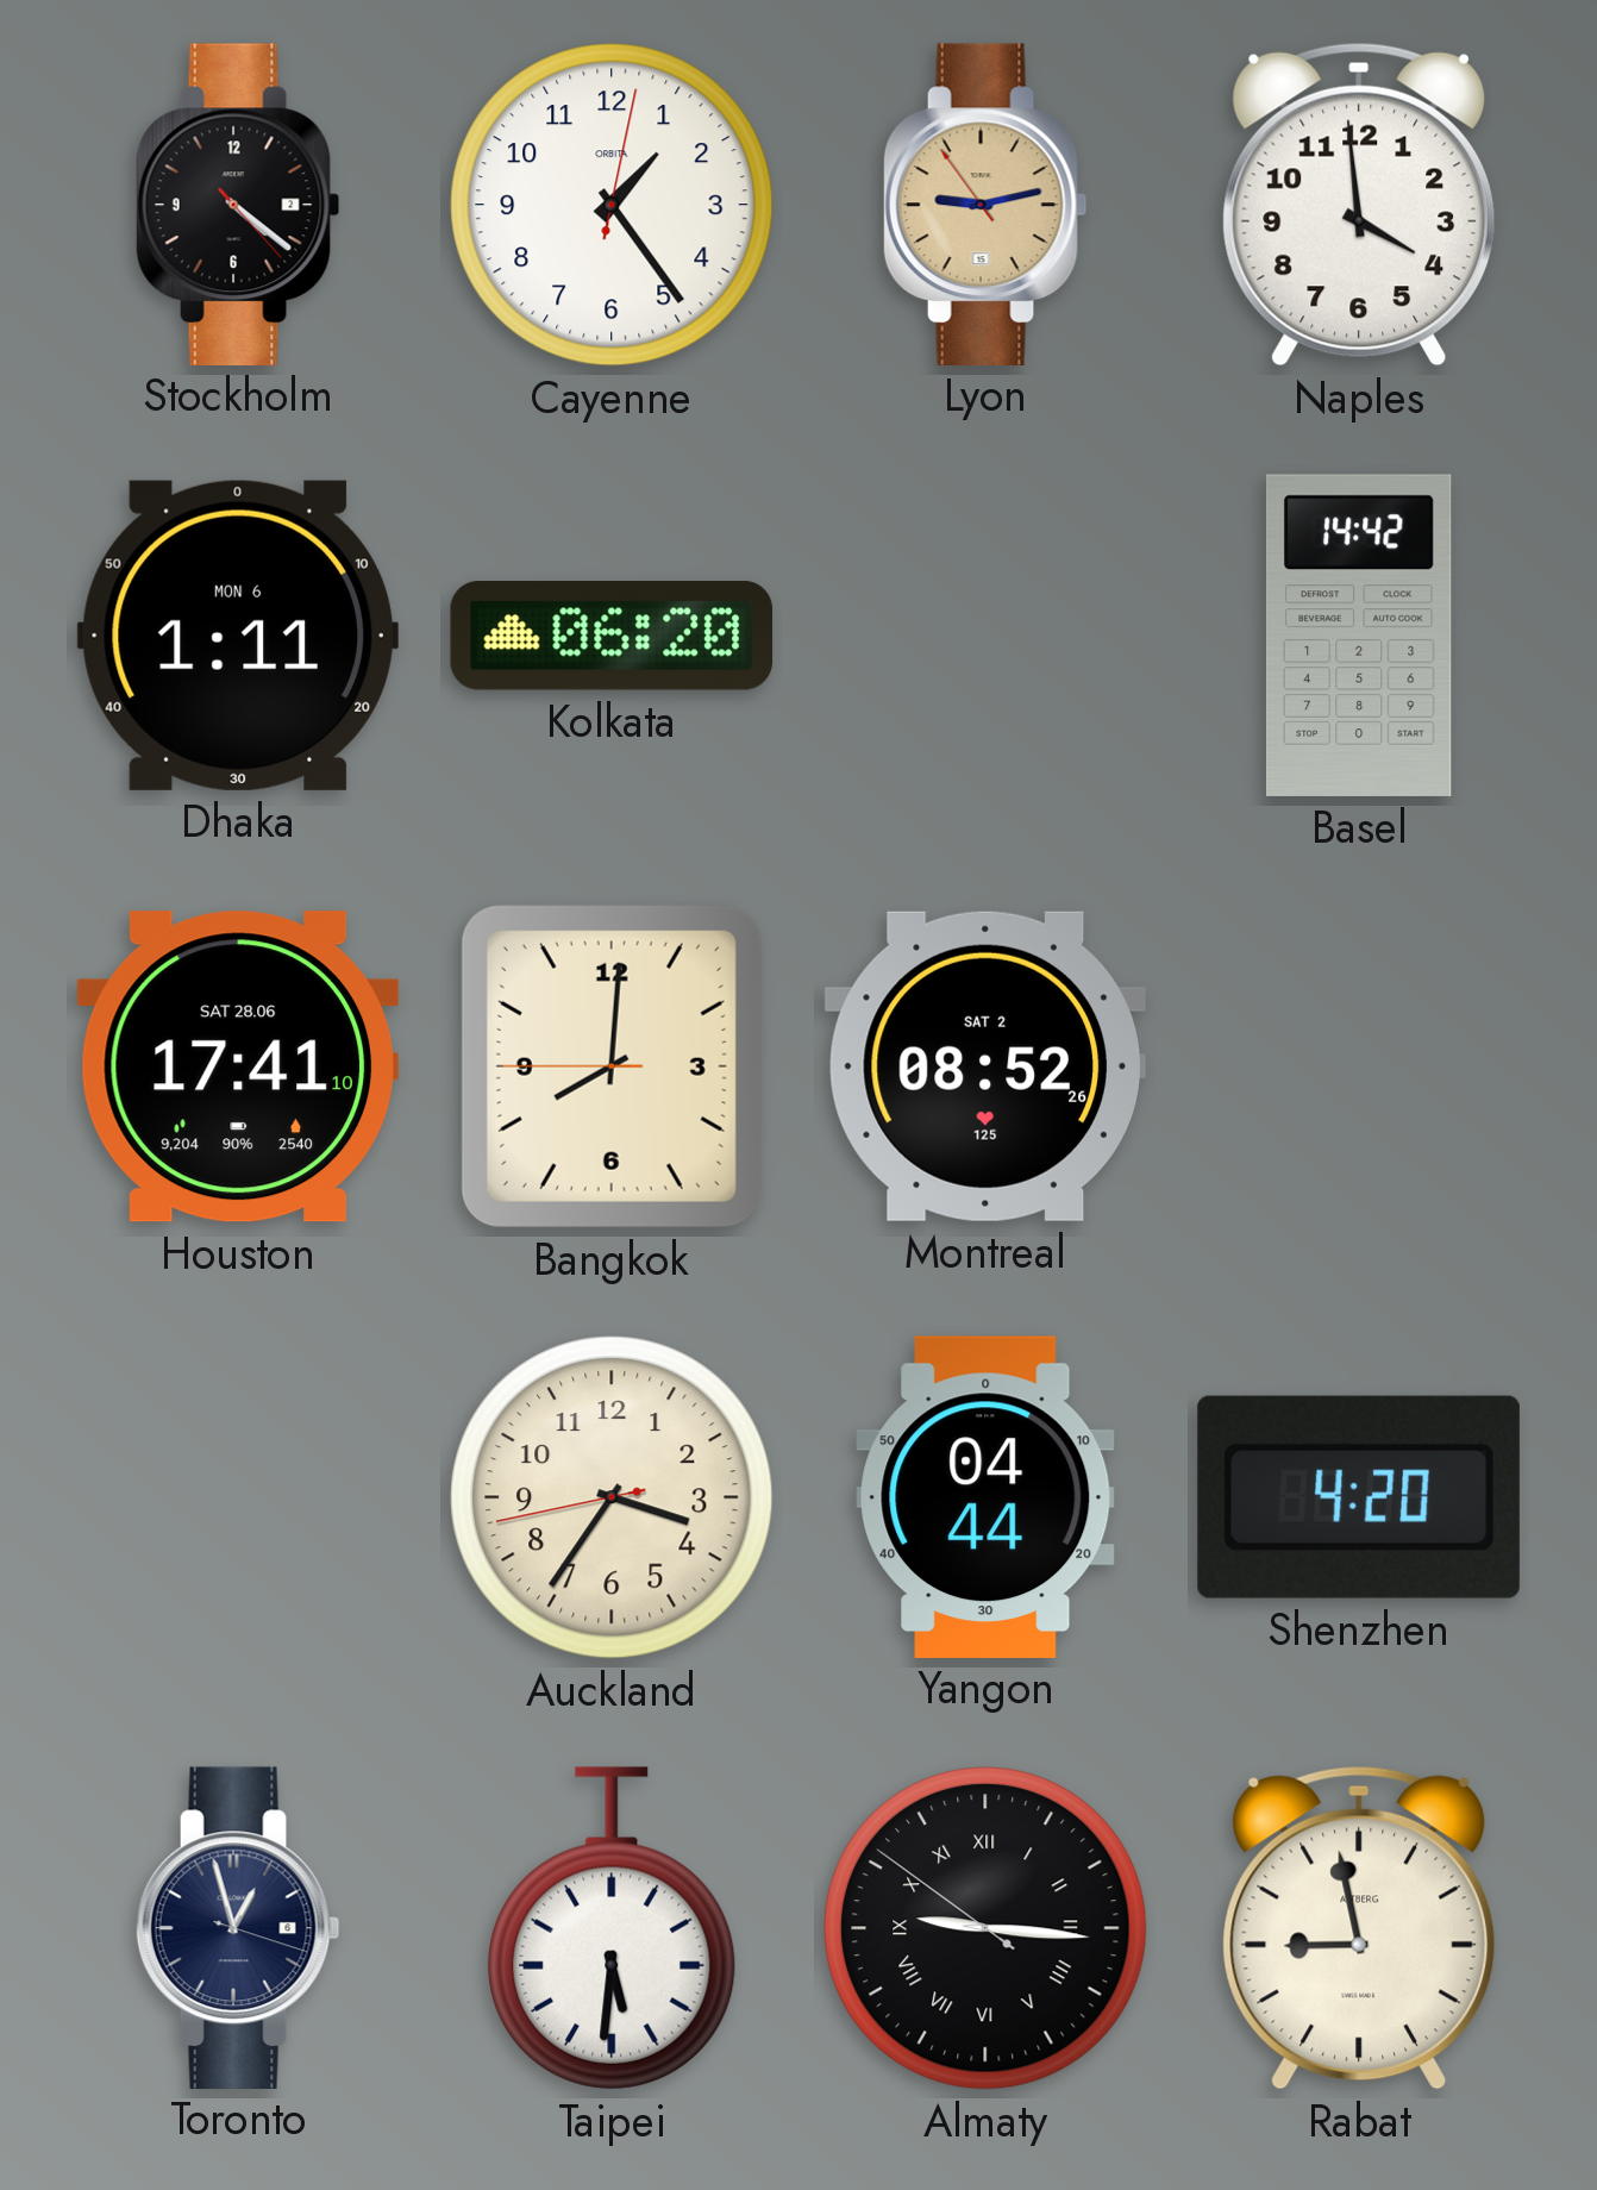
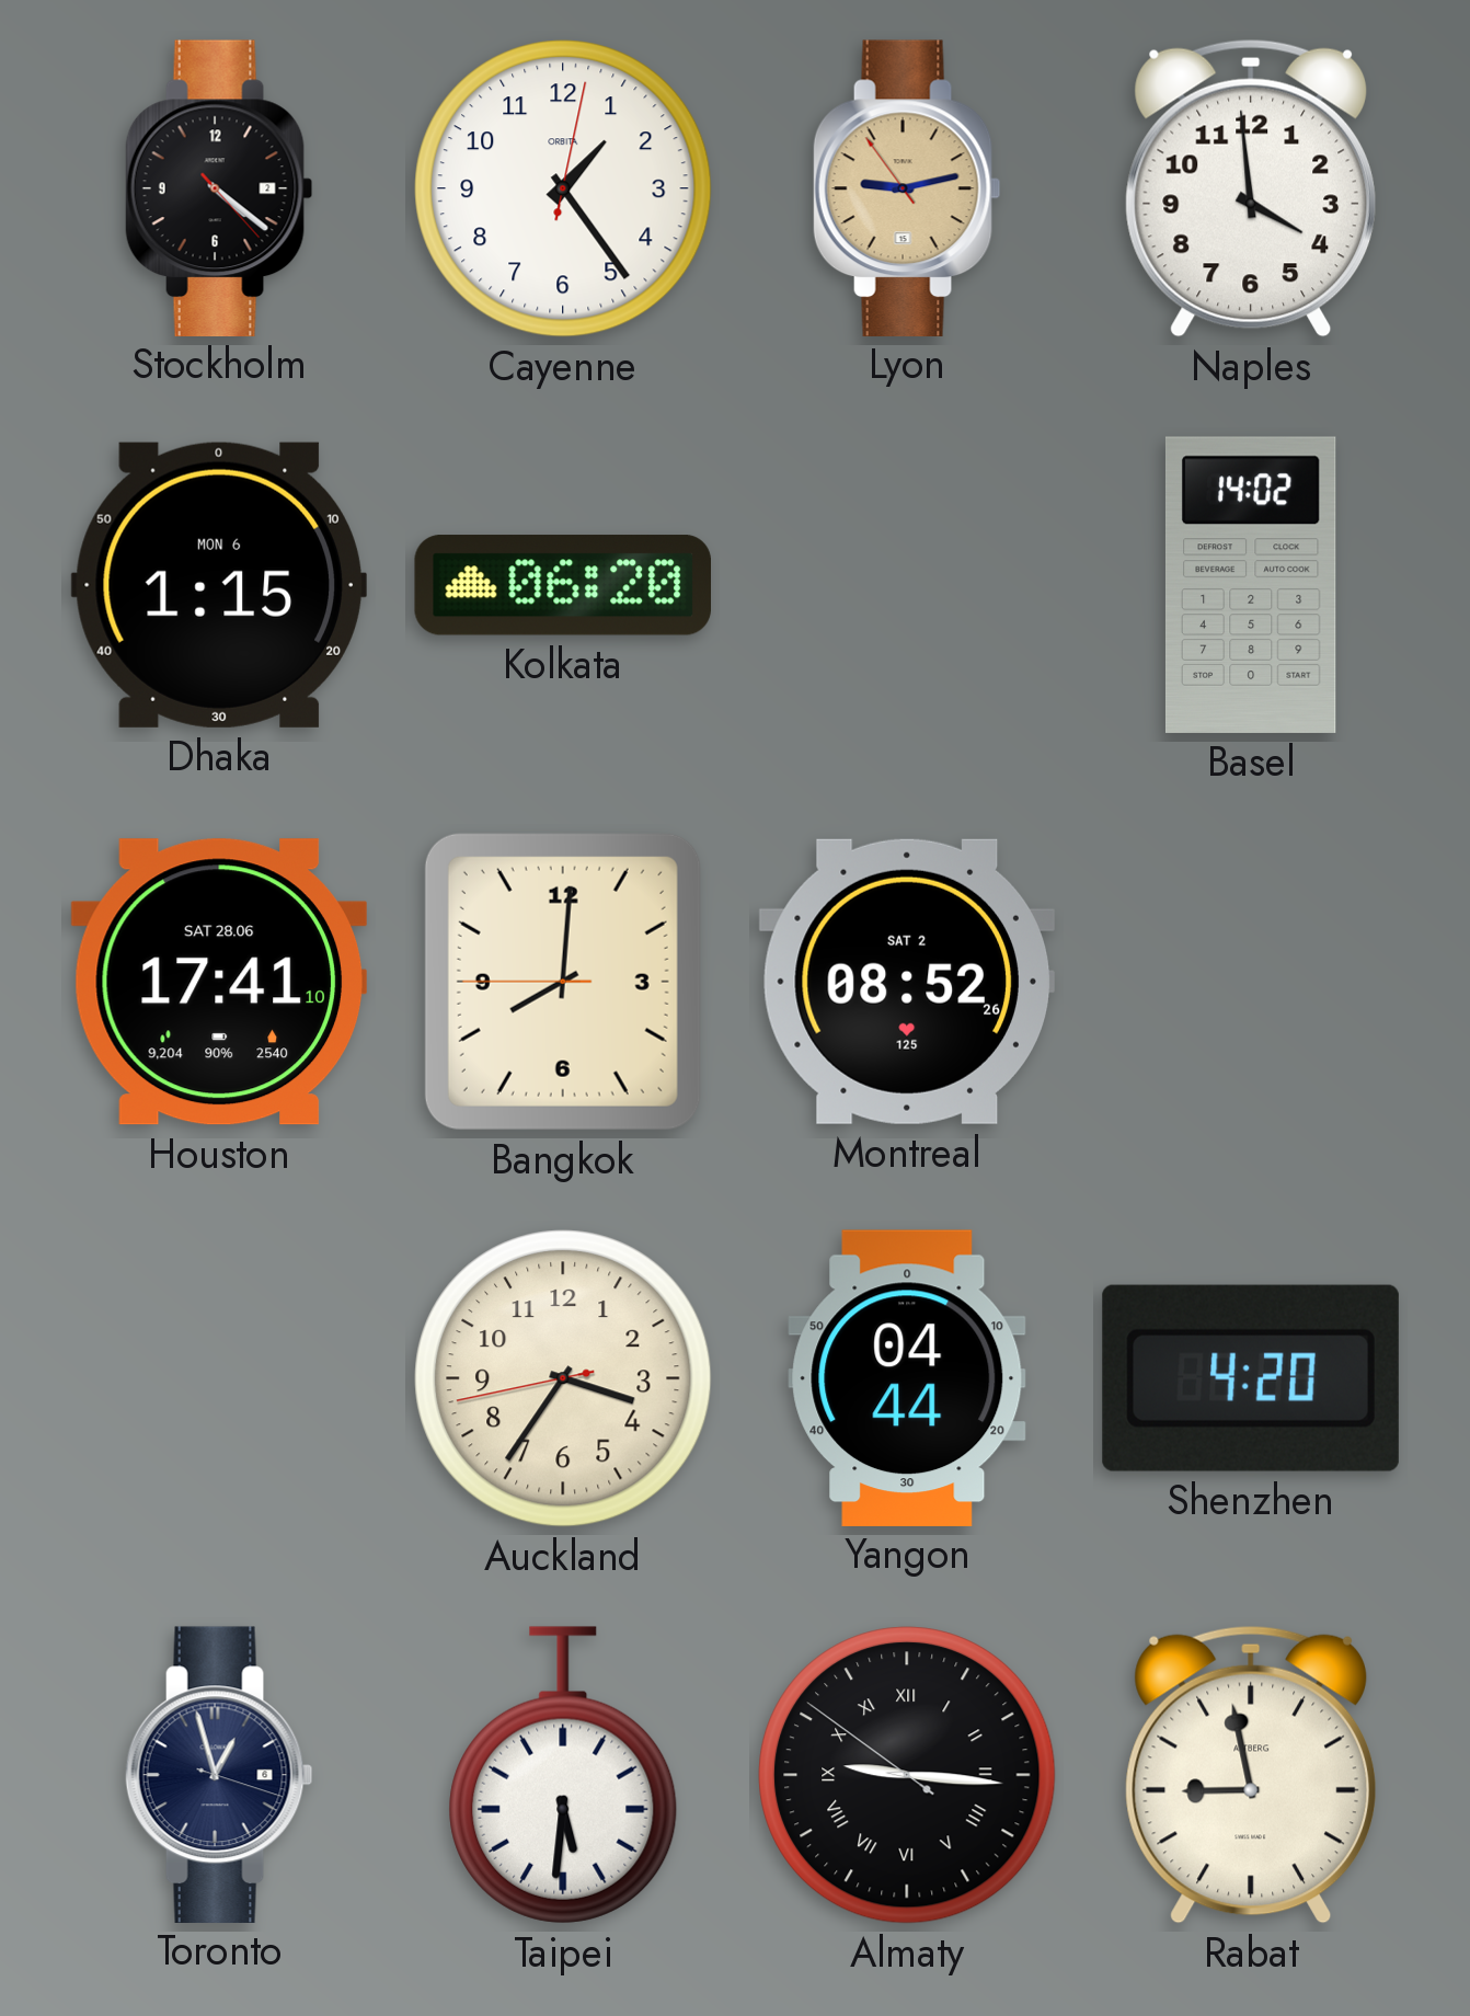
Dhaka: 1:11 -> 1:15 (219, 585)
Basel: 14:42 -> 14:02 (1251, 585)
